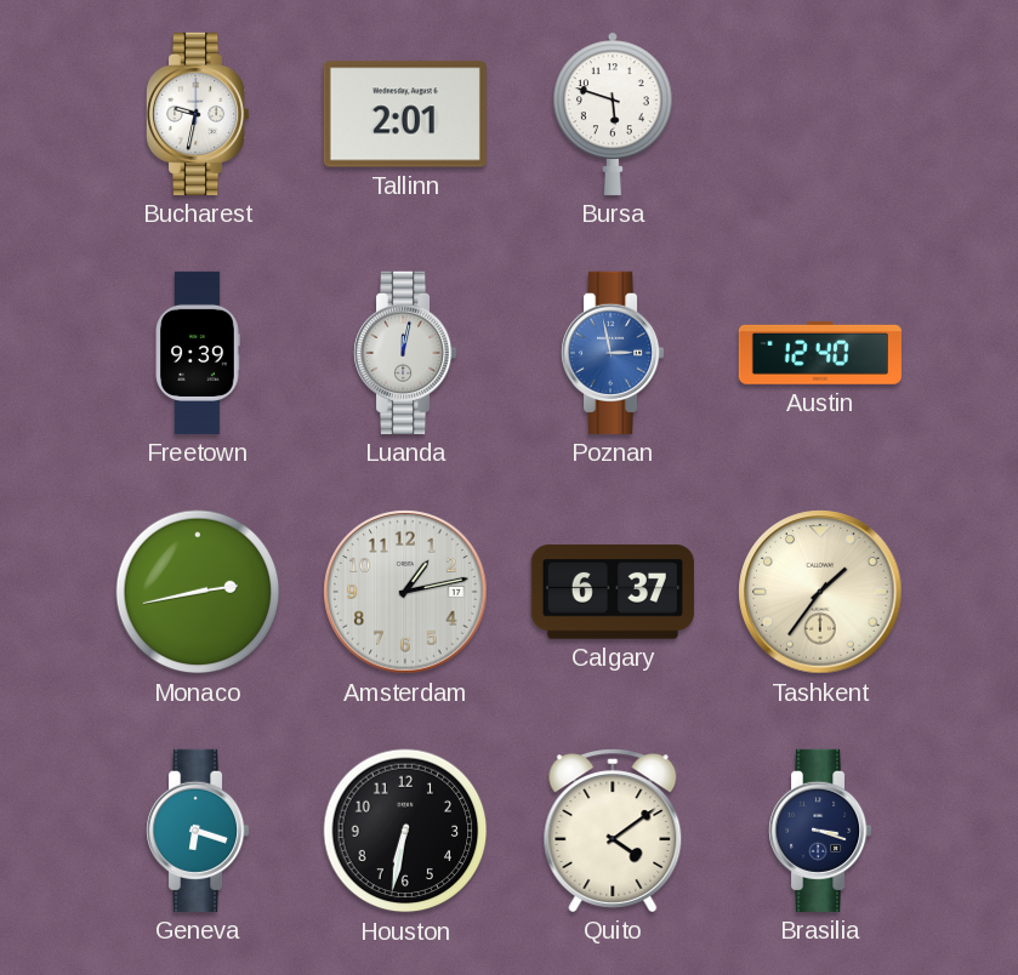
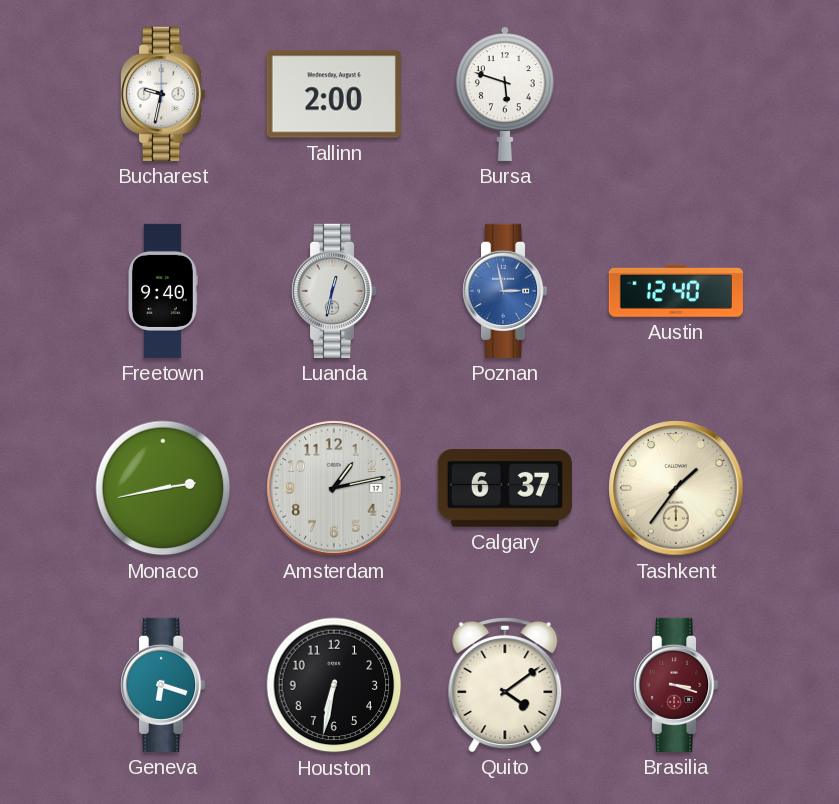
Tallinn: 2:01 -> 2:00 (334, 94)
Freetown: 9:39 -> 9:40 (163, 291)
Luanda: 12:02 -> 12:32 (335, 291)
Brasilia dial: navy -> burgundy (677, 685)
